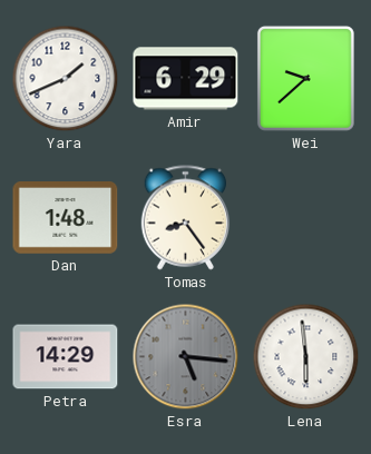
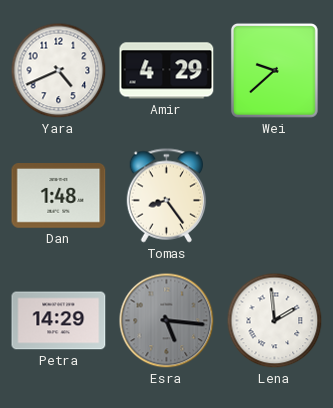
Yara: 1:41 -> 4:41 (59, 71)
Amir: 6:29 -> 4:29 (167, 71)
Lena: 5:59 -> 1:59 (275, 321)
